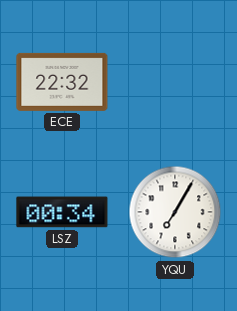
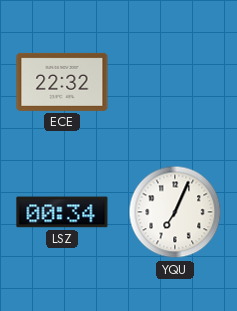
YQU: 7:05 -> 7:04 (175, 212)
